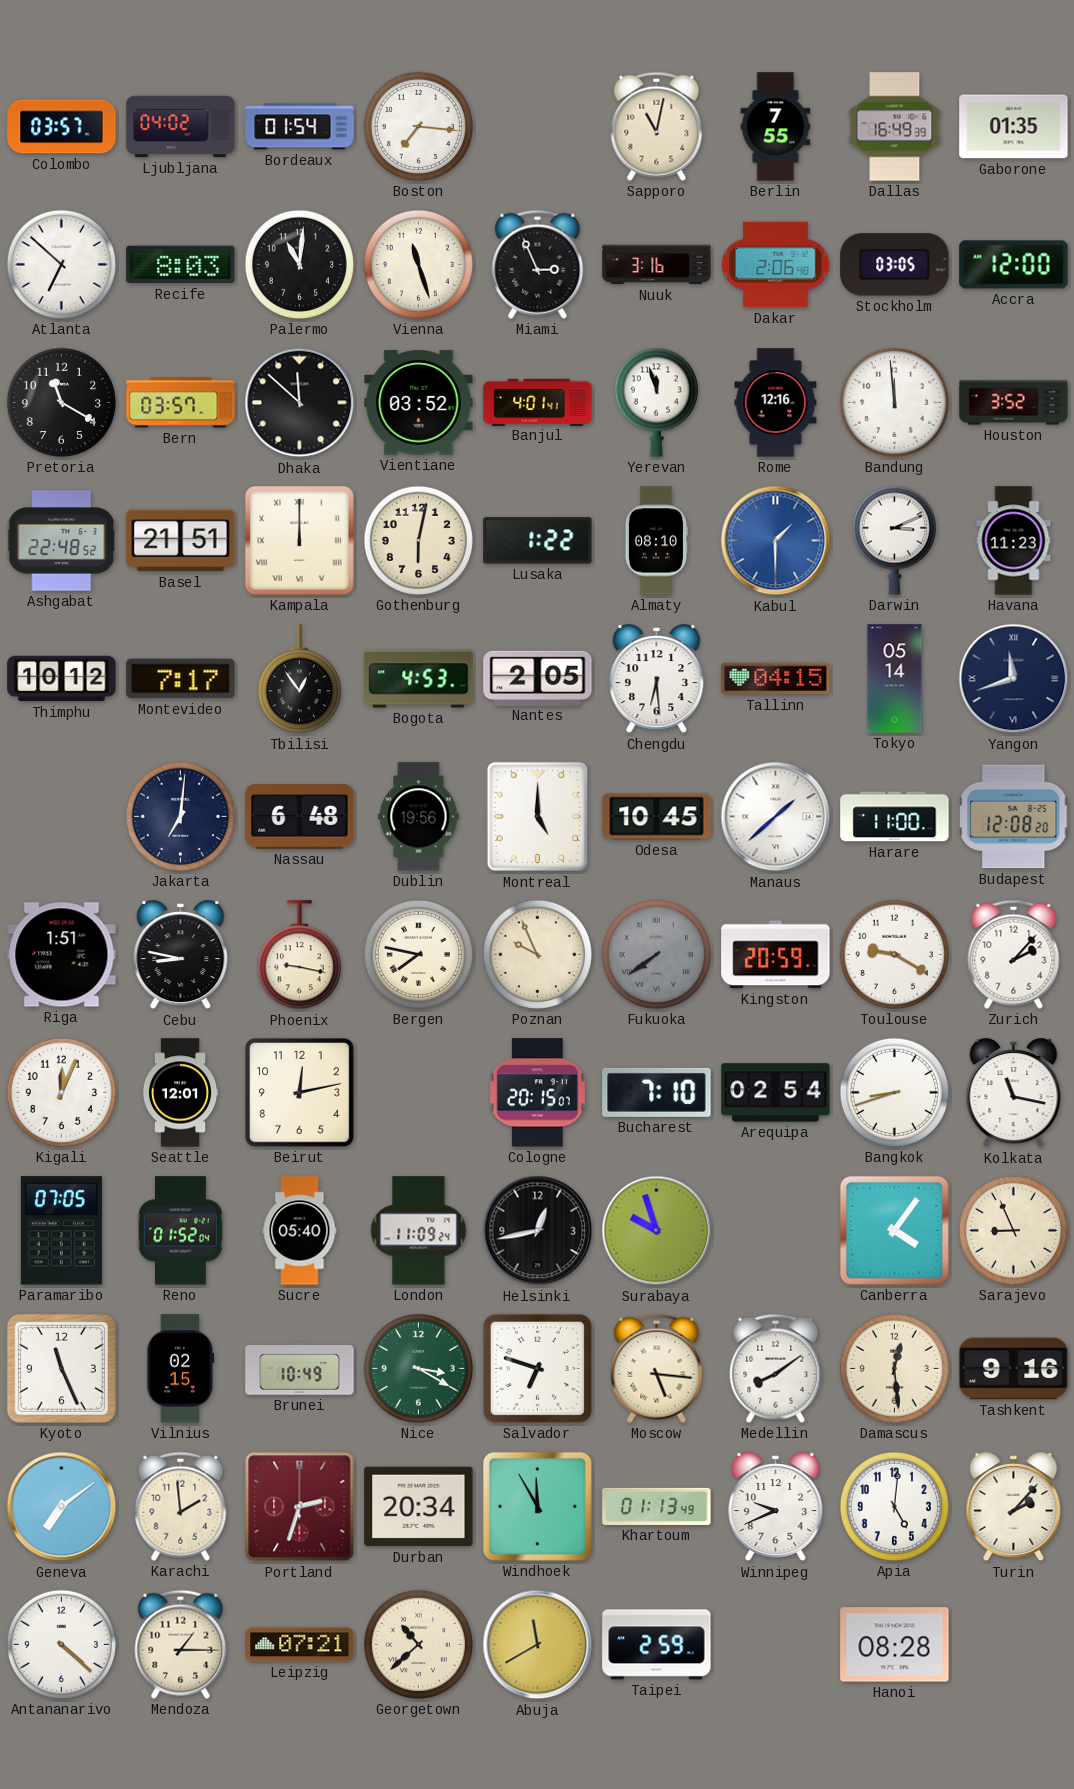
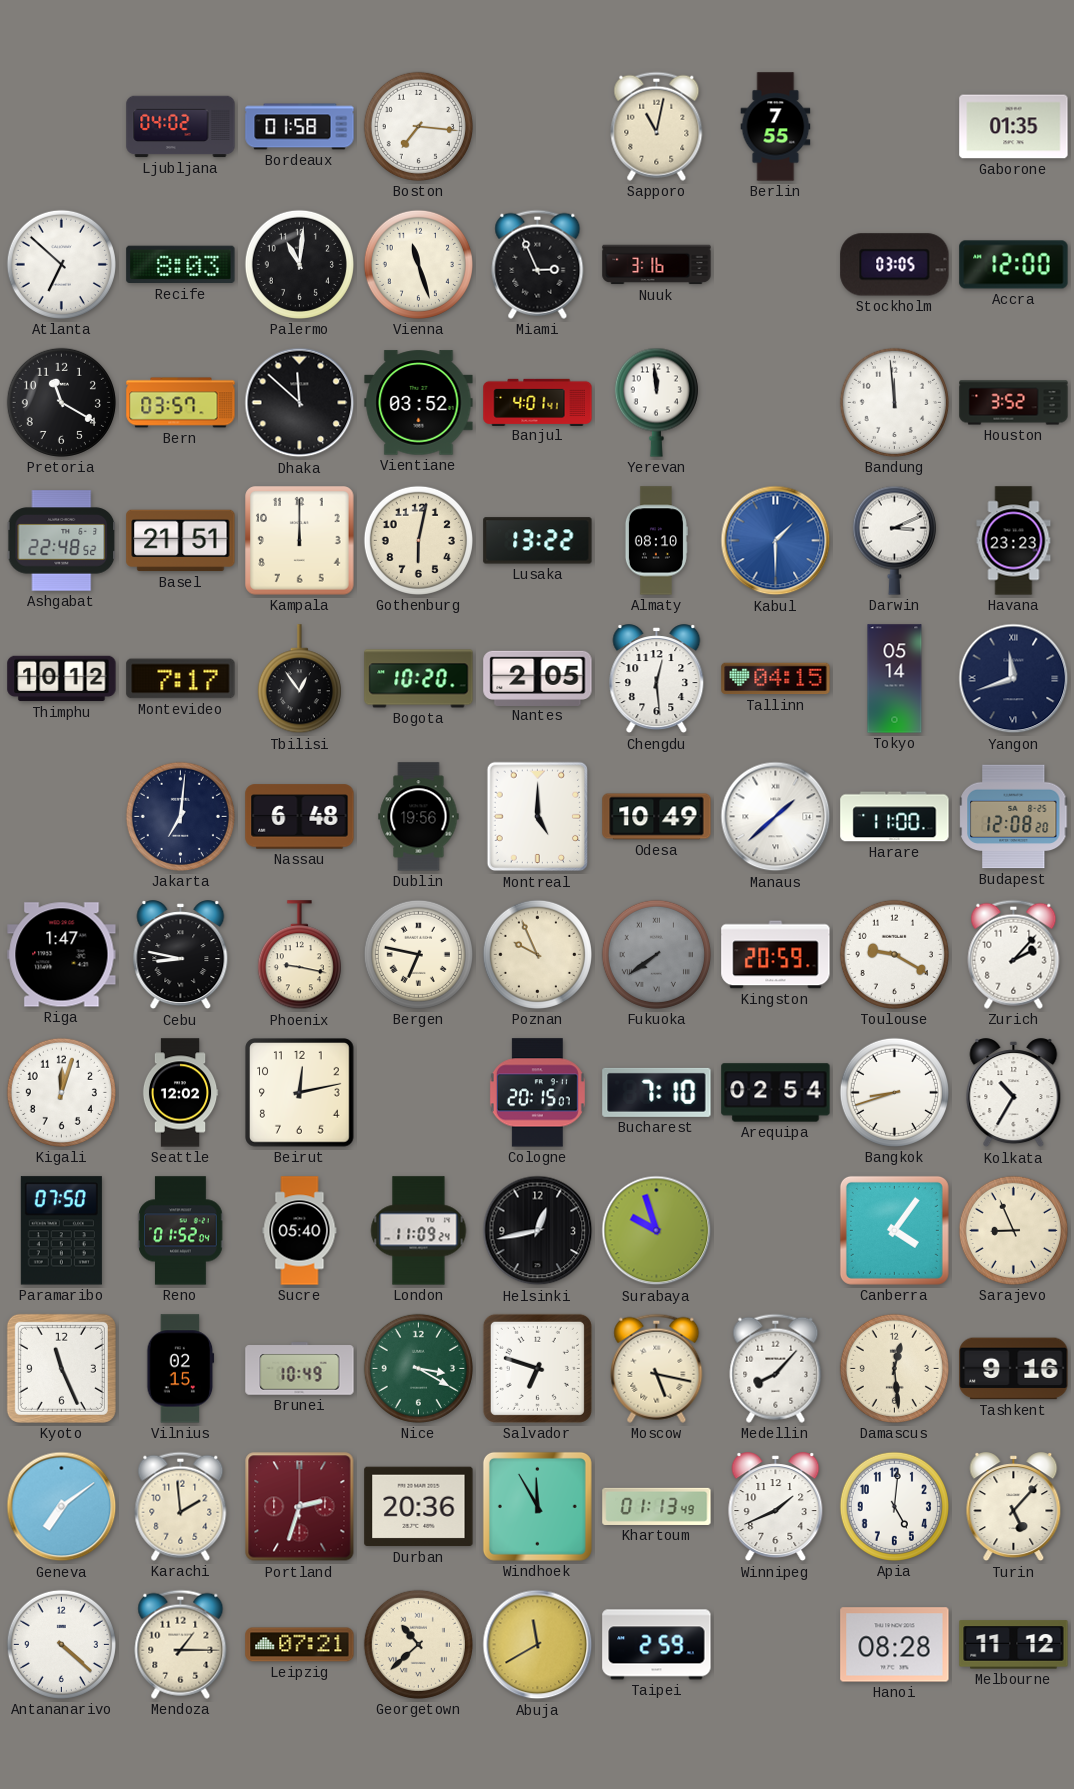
Colombo: 03:57 -> none (62, 127)
Bordeaux: 01:54 -> 01:58 (300, 127)
Dallas: 16:49 -> none (895, 127)
Dakar: 2:06 -> none (776, 265)
Yerevan: 11:57 -> 11:59 (656, 402)
Rome: 12:16 -> none (776, 403)
Kampala numerals: Roman -> Arabic (300, 541)
Lusaka: 1:22 -> 13:22 (538, 541)
Havana: 11:23 -> 23:23 (1014, 541)
Bogota: 4:53 -> 10:20 (419, 679)
Chengdu: 6:29 -> 12:29 (657, 679)
Odesa: 10:45 -> 10:49 (657, 817)
Riga: 1:51 -> 1:47 (62, 955)
Bergen: 7:47 -> 6:47 (418, 954)
Kigali: 12:04 -> 12:03 (61, 1092)
Seattle: 12:01 -> 12:02 (180, 1093)
Kolkata: 11:17 -> 10:35 (1014, 1093)
Paramaribo: 07:05 -> 07:50 (61, 1231)
Moscow: 5:16 -> 5:17 (657, 1368)
Medellin: 8:09 -> 8:07 (776, 1368)
Durban: 20:34 -> 20:36 (419, 1507)
Winnipeg: 9:41 -> 1:41 (776, 1507)
Turin: 2:07 -> 5:07 (1014, 1507)
Melbourne: none -> 11:12 (1014, 1645)
